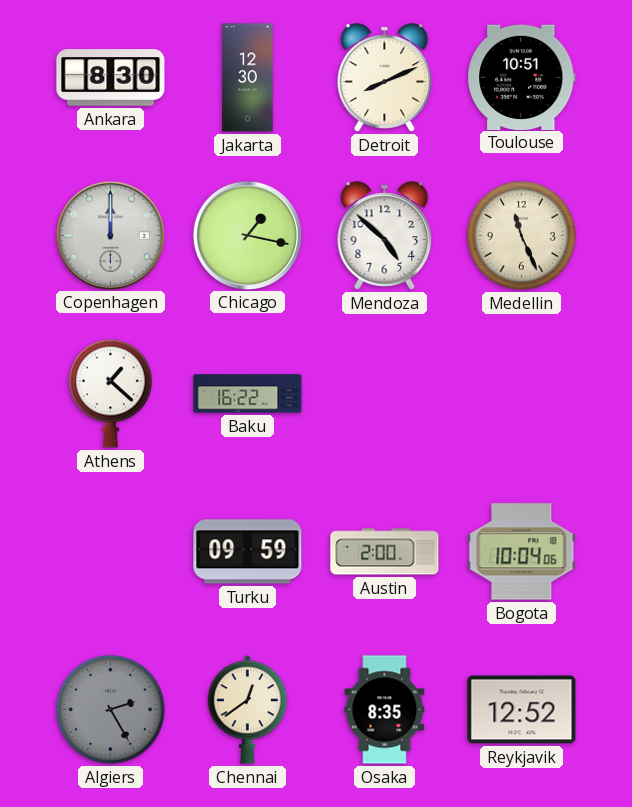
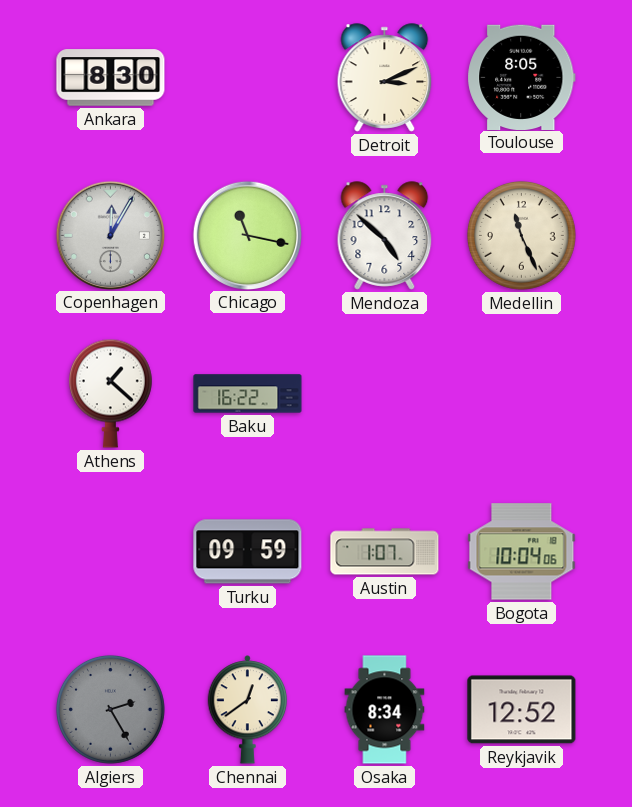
Jakarta: 12:30 -> none (248, 78)
Detroit: 8:11 -> 3:11 (385, 78)
Toulouse: 10:51 -> 8:05 (522, 77)
Copenhagen: 12:00 -> 12:05 (110, 235)
Chicago: 1:17 -> 11:17 (247, 235)
Austin: 2:00 -> 1:07 (385, 552)
Osaka: 8:35 -> 8:34 (385, 710)
